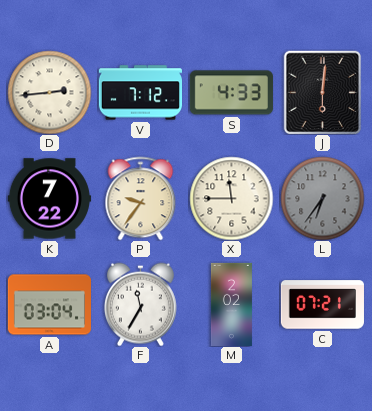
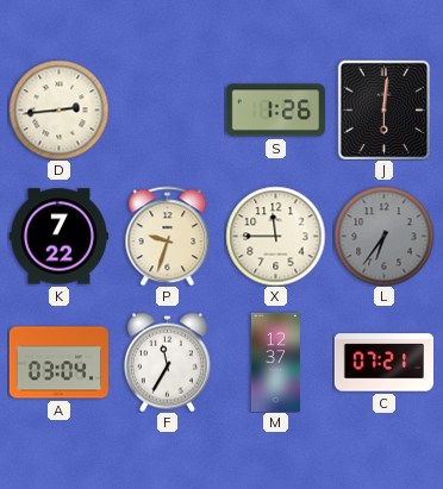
V: 7:12 -> none (140, 93)
S: 4:33 -> 1:26 (275, 111)
P: 9:36 -> 9:33 (168, 236)
M: 2:02 -> 12:37 (275, 362)
